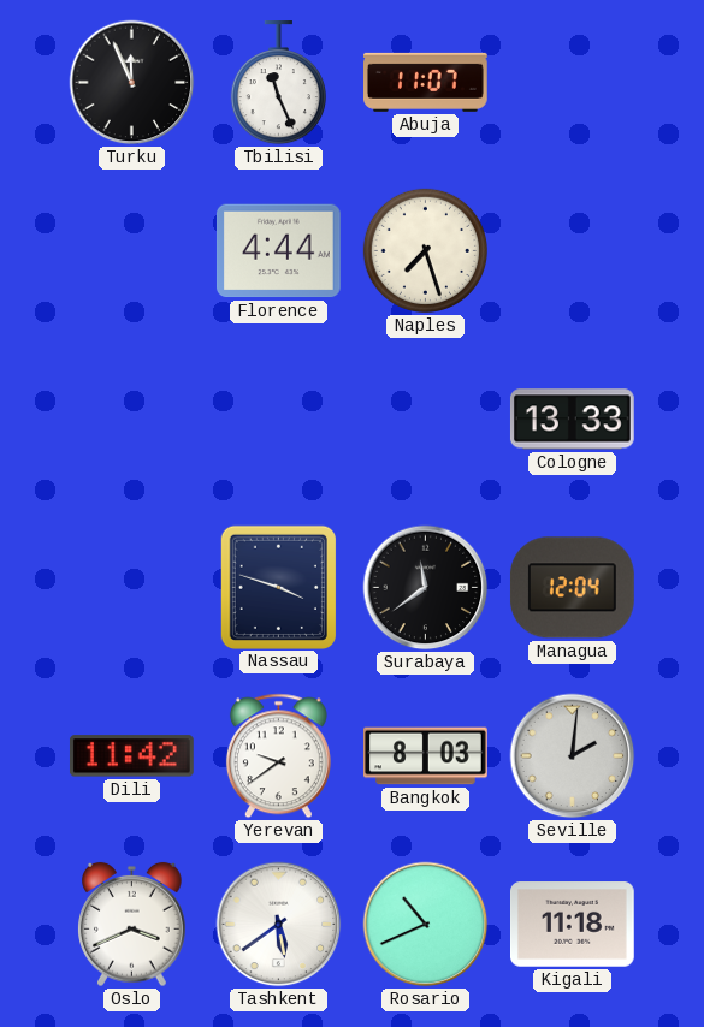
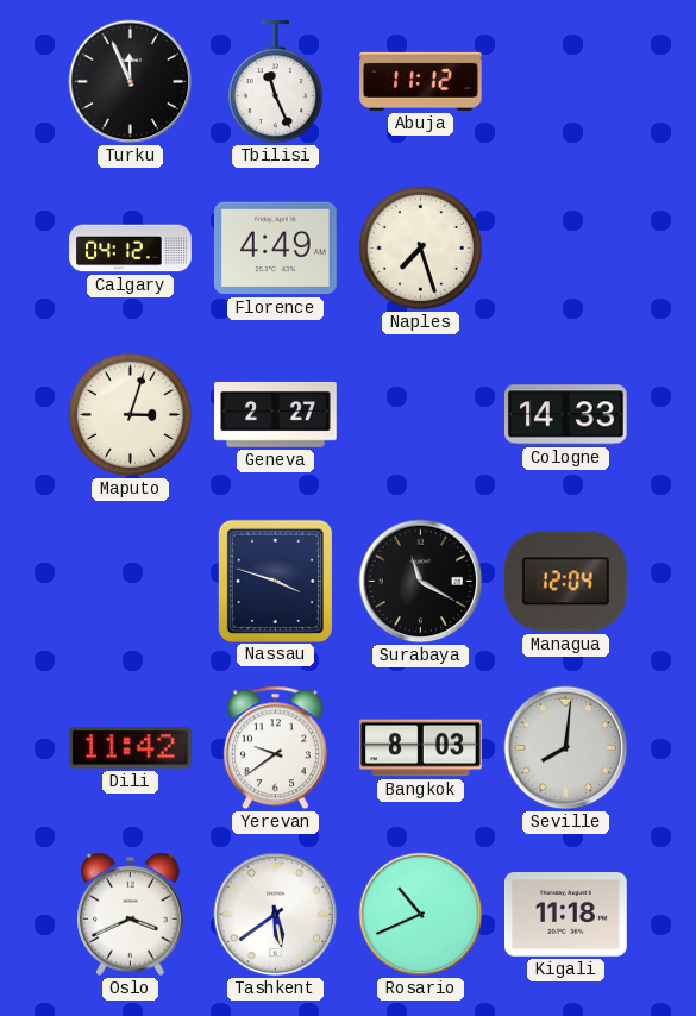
Abuja: 11:07 -> 11:12 (421, 81)
Calgary: none -> 04:12 (131, 249)
Florence: 4:44 -> 4:49 (275, 249)
Maputo: none -> 3:03 (130, 414)
Geneva: none -> 2:27 (276, 414)
Cologne: 13:33 -> 14:33 (565, 415)
Surabaya: 11:39 -> 11:20 (421, 582)
Seville: 2:01 -> 8:01 (566, 748)
